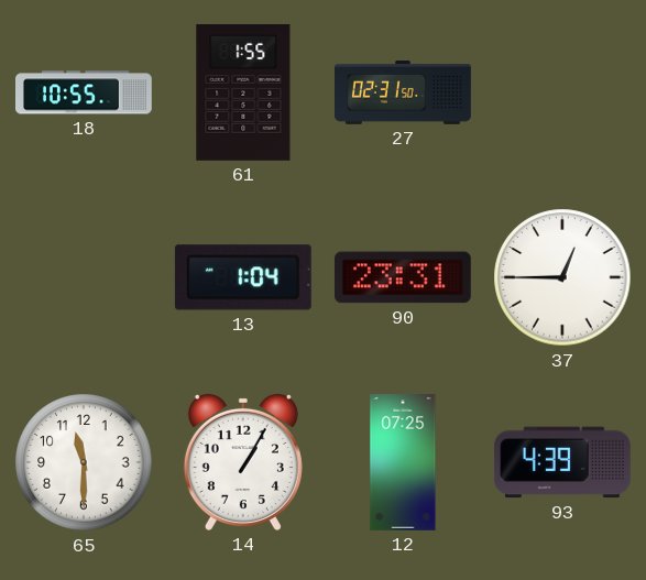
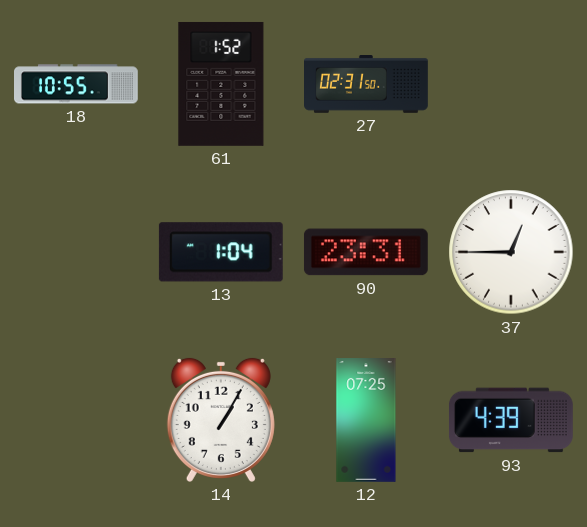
61: 1:55 -> 1:52 (221, 84)
65: 11:30 -> none (84, 462)
